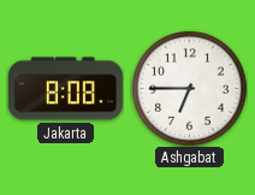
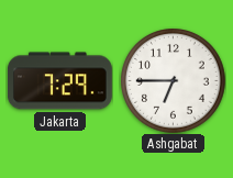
Jakarta: 8:08 -> 7:29 (59, 81)
